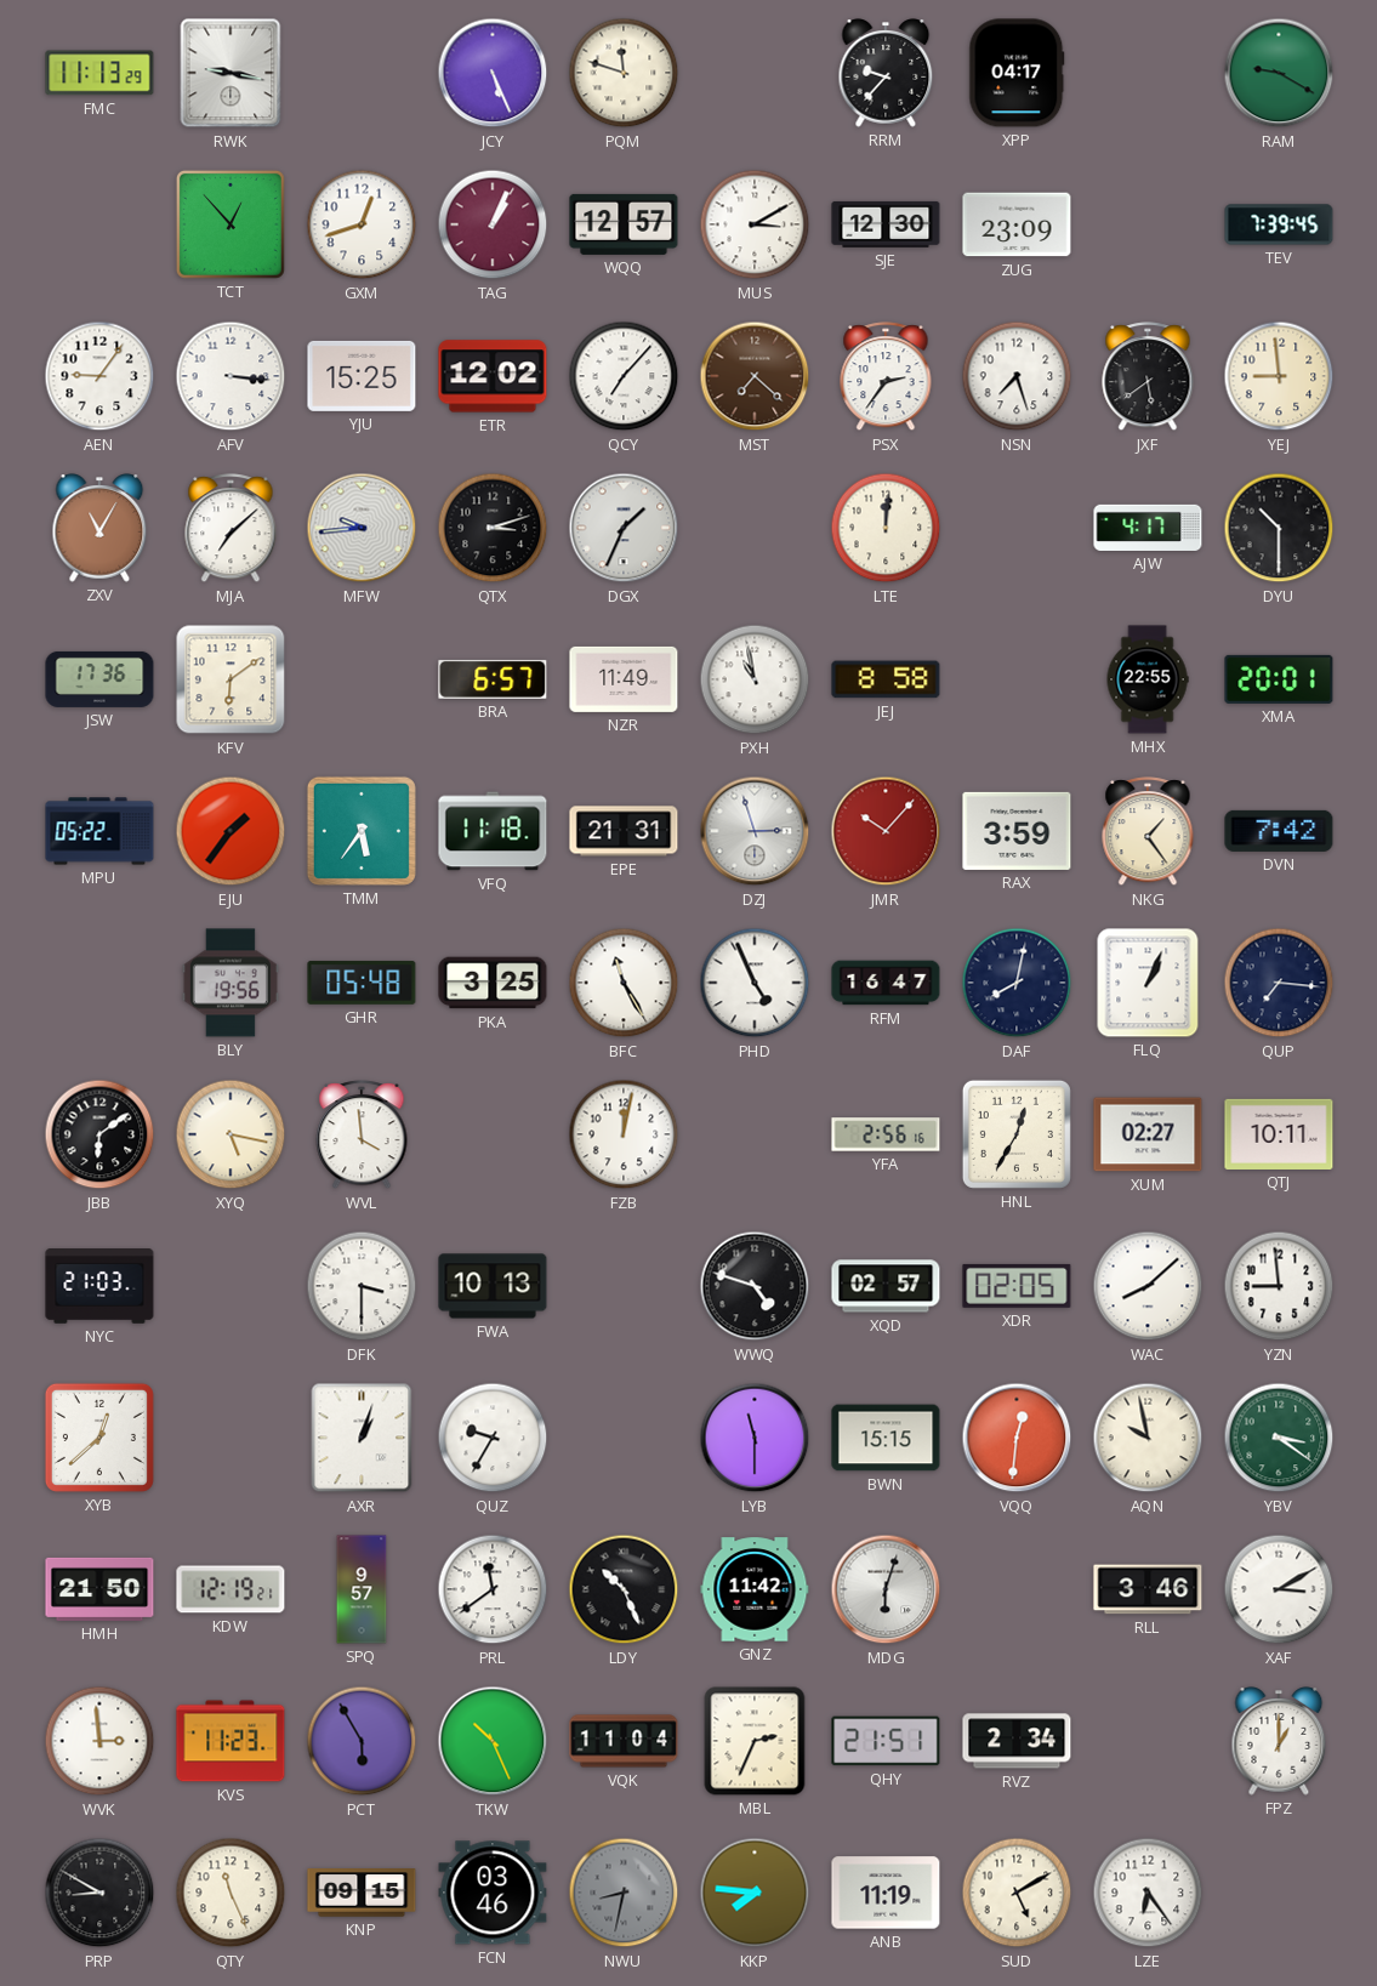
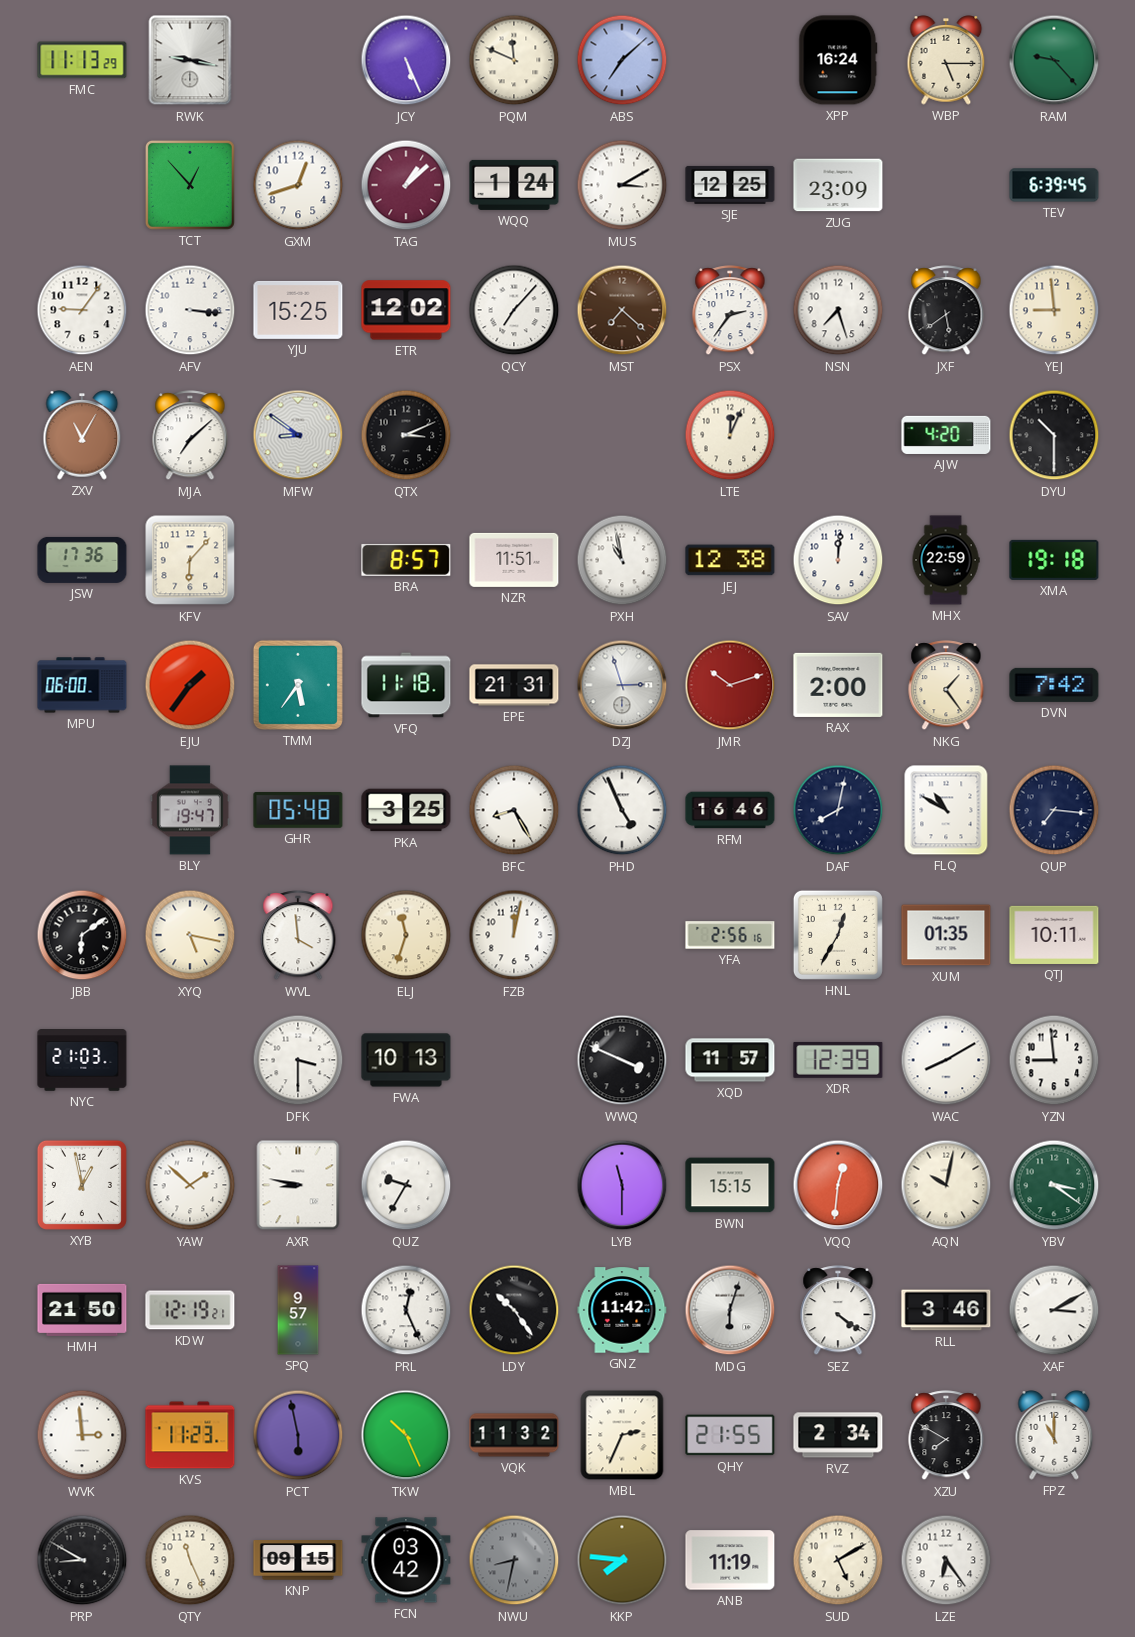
PQM: 11:48 -> 11:49 (514, 60)
ABS: none -> 7:08 (622, 60)
RRM: 9:37 -> none (886, 73)
XPP: 04:17 -> 16:24 (838, 60)
WBP: none -> 5:15 (946, 60)
RAM: 9:20 -> 9:23 (1054, 60)
TAG: 1:04 -> 1:08 (406, 185)
WQQ: 12:57 -> 1:24 (514, 185)
SJE: 12:30 -> 12:25 (730, 185)
TEV: 7:39 -> 6:39 (1054, 185)
MFW: 9:44 -> 8:51 (298, 435)
QTX: 3:12 -> 3:11 (406, 435)
DGX: 1:34 -> none (624, 528)
LTE: 12:01 -> 12:04 (730, 435)
AJW: 4:17 -> 4:20 (946, 435)
KFV: 6:09 -> 6:07 (190, 560)
BRA: 6:57 -> 8:57 (406, 560)
NZR: 11:49 -> 11:51 (514, 560)
JEJ: 8:58 -> 12:38 (730, 560)
SAV: none -> 12:01 (838, 560)
MHX: 22:55 -> 22:59 (946, 560)
XMA: 20:01 -> 19:18 (1054, 560)
MPU: 05:22 -> 06:00 (82, 685)
JMR: 10:07 -> 10:12 (730, 685)
RAX: 3:59 -> 2:00 (838, 685)
BLY: 19:56 -> 19:47 (190, 810)
BFC: 11:25 -> 8:25 (514, 810)
RFM: 16:47 -> 16:46 (730, 810)
FLQ: 1:04 -> 10:50 (946, 810)
ELJ: none -> 11:33 (406, 935)
XUM: 02:27 -> 01:35 (946, 935)
WWQ: 4:48 -> 3:49 (622, 1060)
XQD: 02:57 -> 11:57 (730, 1060)
XDR: 02:05 -> 12:39 (838, 1060)
WAC: 8:08 -> 8:10 (946, 1060)
XYB: 12:38 -> 12:58 (82, 1185)
YAW: none -> 1:52 (190, 1185)
AXR: 1:03 -> 8:47 (298, 1185)
AQN: 9:58 -> 10:02 (946, 1185)
PRL: 11:39 -> 12:26 (406, 1310)
LDY: 10:26 -> 10:24 (514, 1310)
SEZ: none -> 4:21 (838, 1311)
PCT: 5:55 -> 5:58 (298, 1435)
VQK: 11:04 -> 11:32 (514, 1435)
QHY: 21:51 -> 21:55 (730, 1435)
XZU: none -> 7:50 (946, 1436)
FPZ: 1:00 -> 11:00 (1054, 1435)
FCN: 03:46 -> 03:42 (406, 1560)
